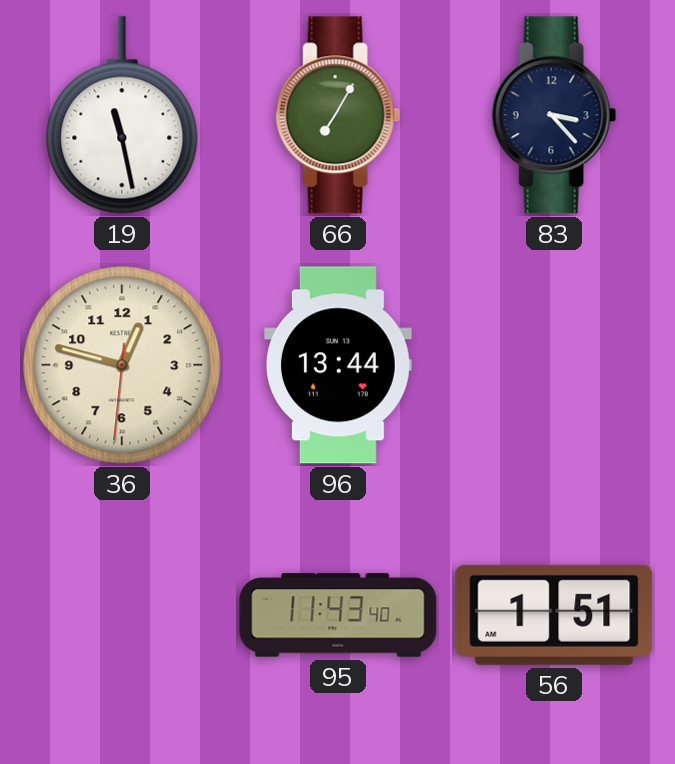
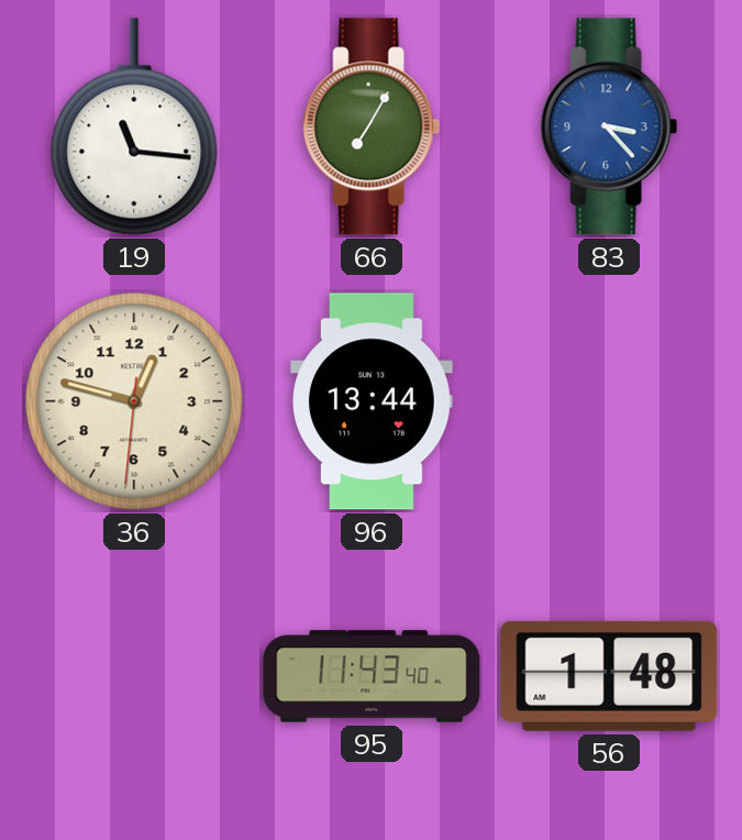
19: 11:28 -> 11:16 (134, 126)
83 dial: navy -> blue (609, 126)
56: 1:51 -> 1:48 (609, 676)
